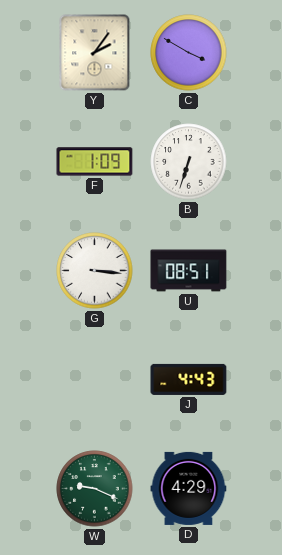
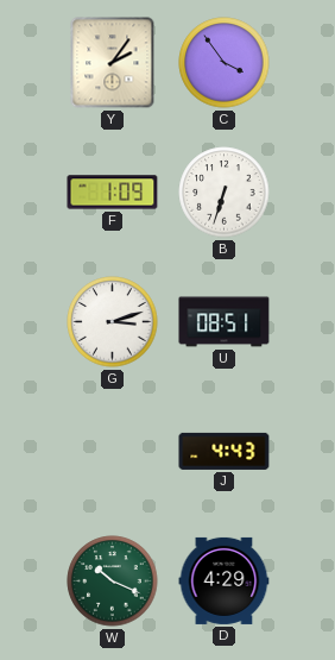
C: 3:50 -> 3:54 (225, 63)
G: 3:16 -> 3:12 (113, 322)
W: 9:19 -> 10:19 (113, 582)
